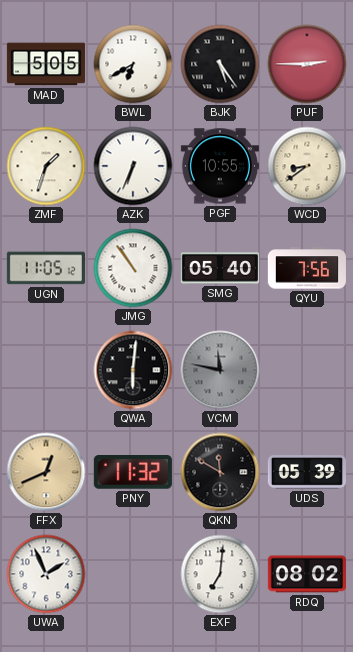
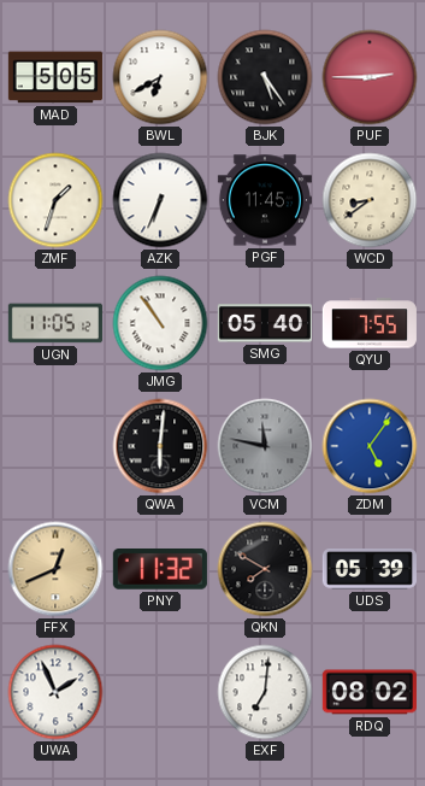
PGF: 10:55 -> 11:45 (265, 200)
QYU: 7:56 -> 7:55 (370, 323)
ZDM: none -> 5:06 (370, 446)
QKN: 11:50 -> 7:50 (265, 569)
